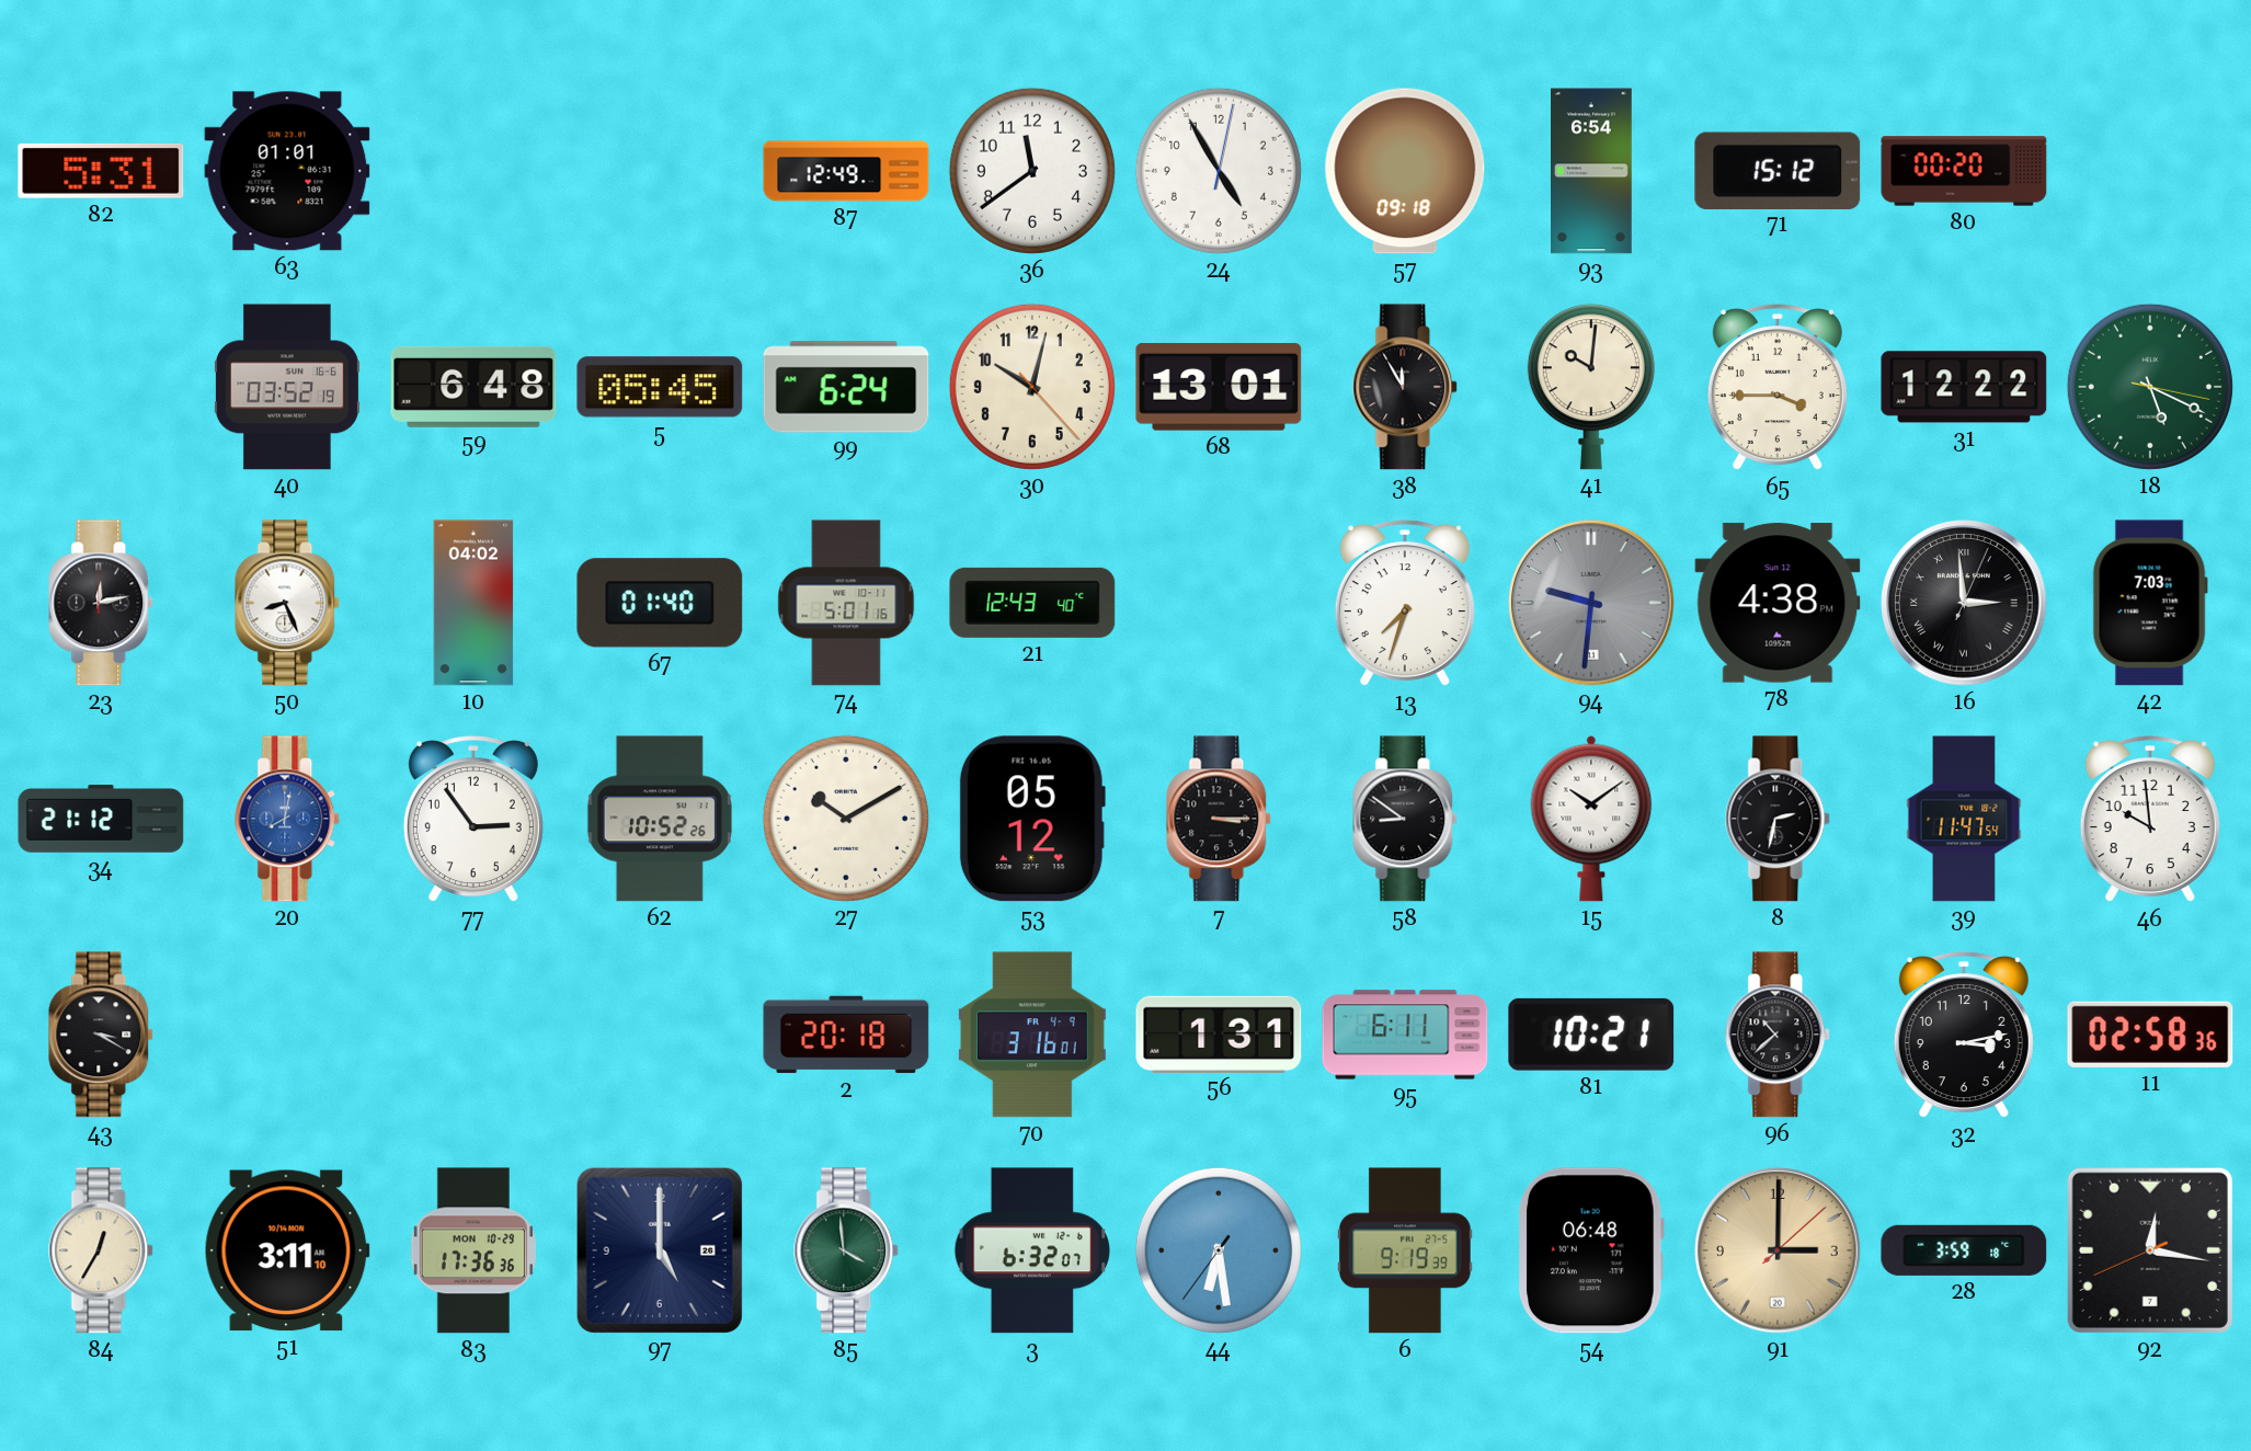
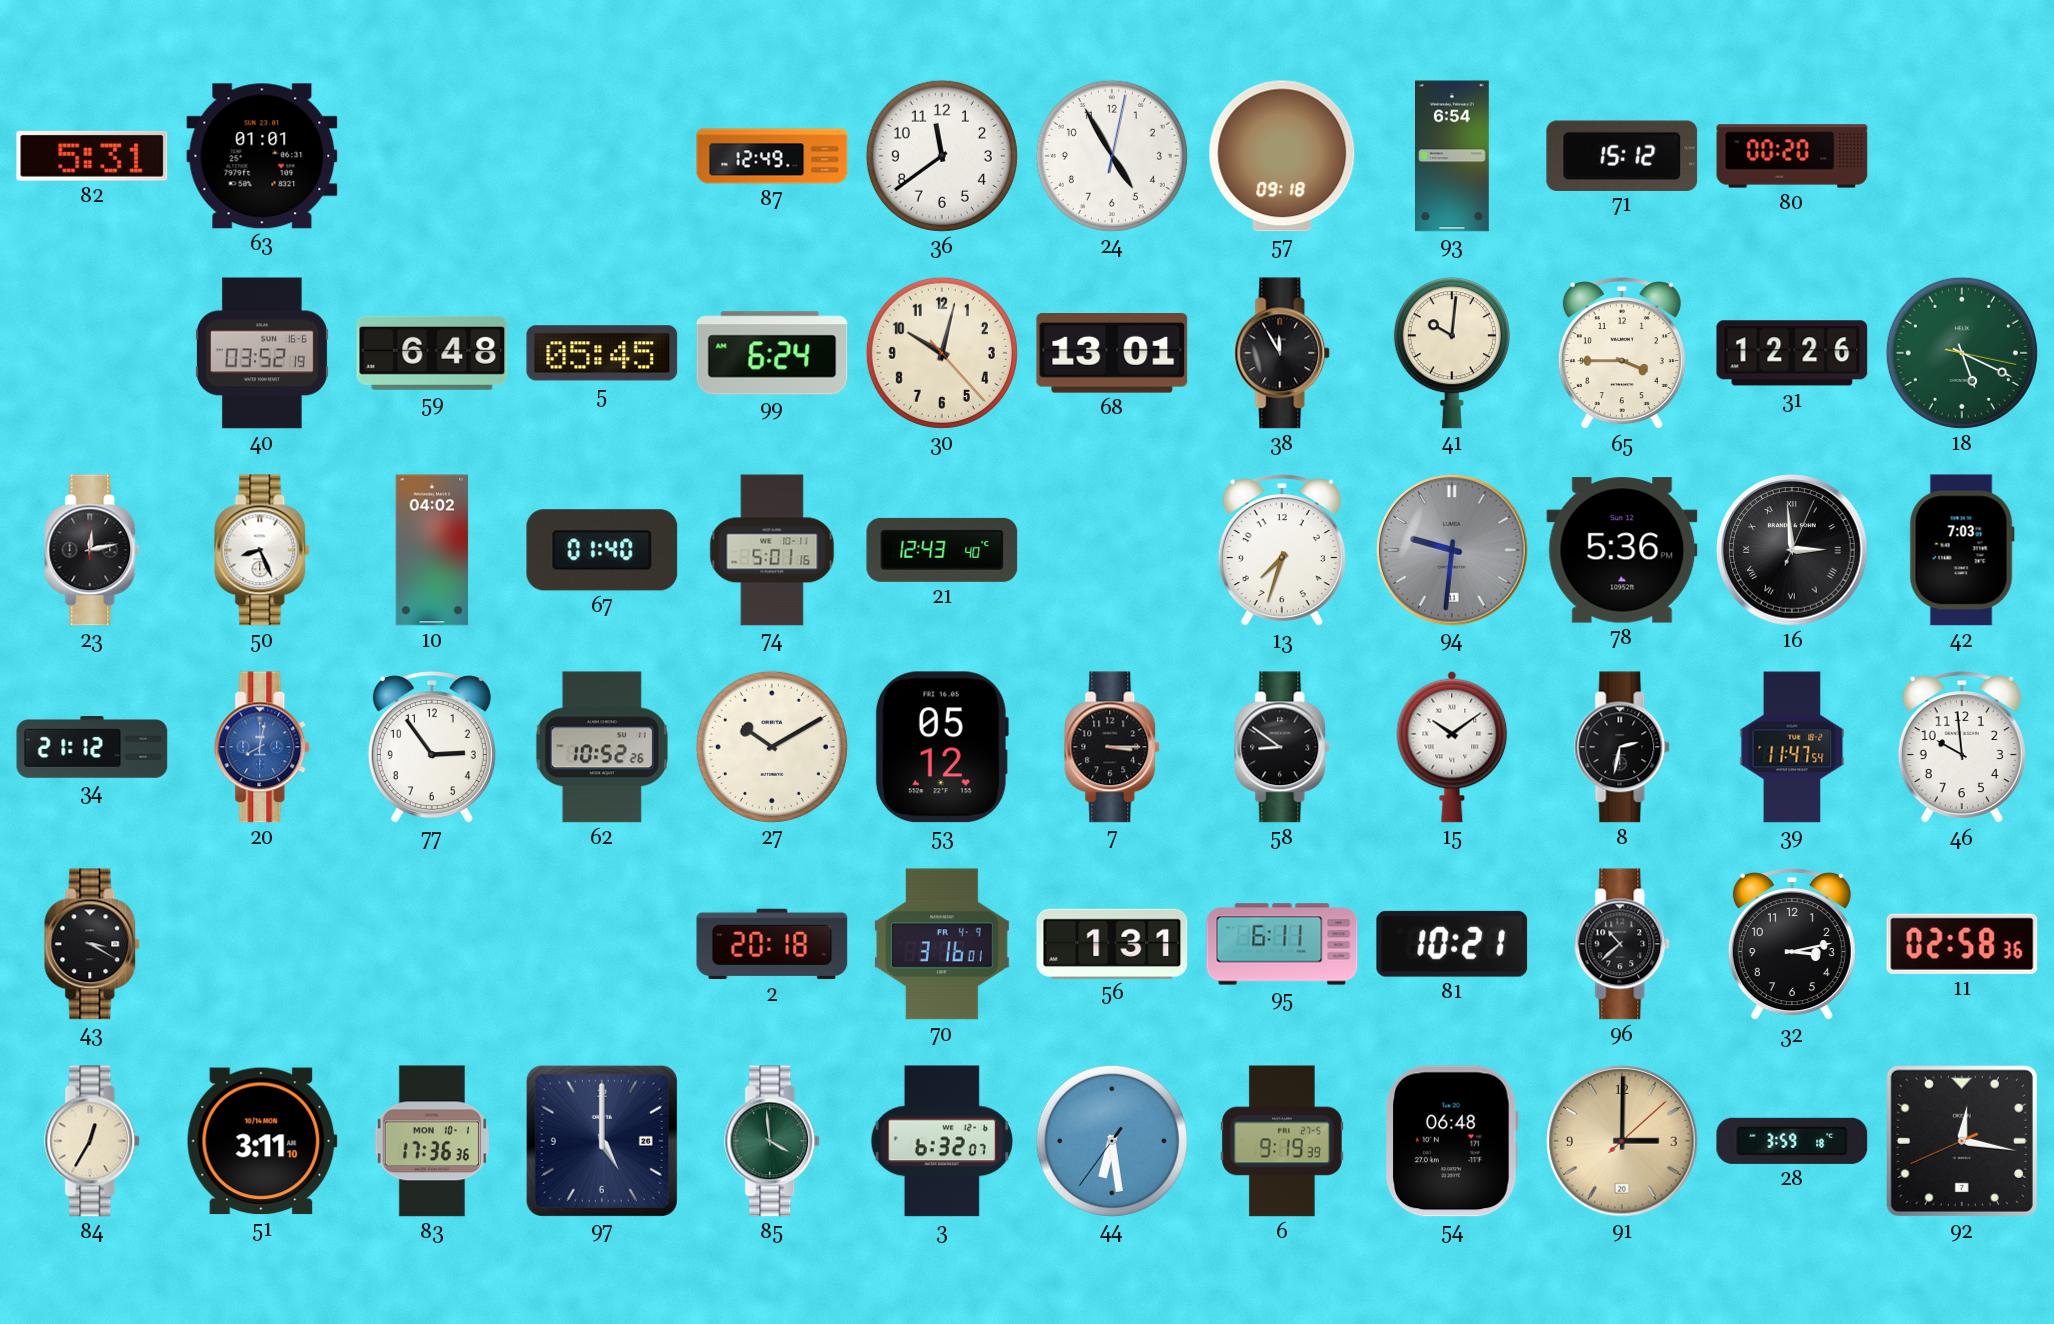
31: 12:22 -> 12:26 (1792, 353)
78: 4:38 -> 5:36 (1622, 550)
83 date: MON 10-29 -> MON 10-1 (432, 1141)
